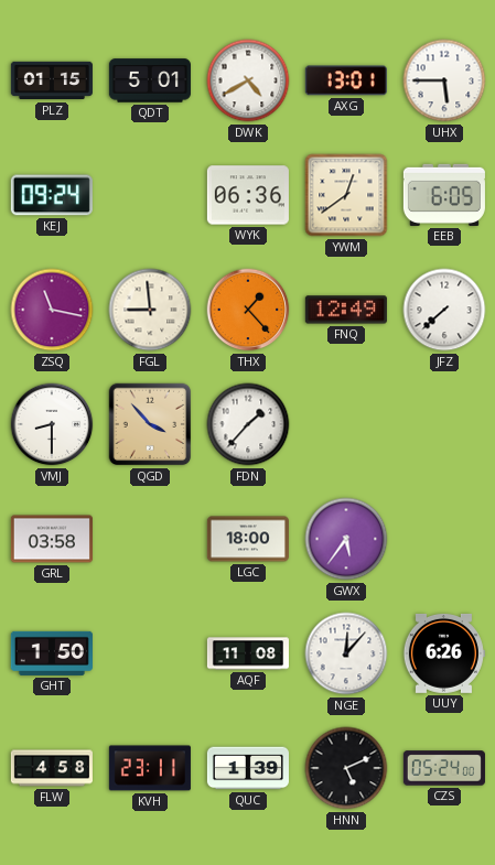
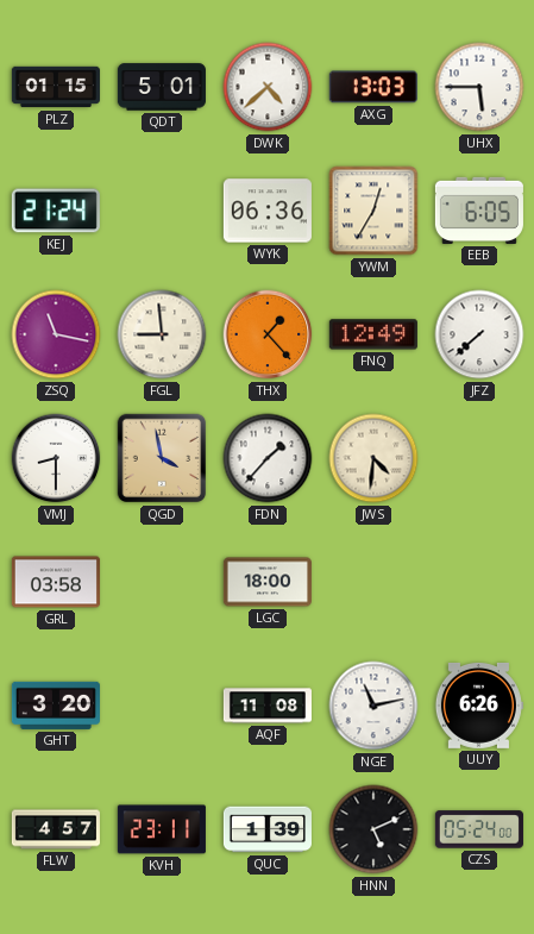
DWK: 4:40 -> 4:38 (268, 87)
AXG: 13:01 -> 13:03 (373, 87)
KEJ: 09:24 -> 21:24 (56, 211)
YWM: 12:39 -> 12:35 (373, 211)
QGD: 3:53 -> 3:58 (162, 458)
JWS: none -> 4:31 (373, 458)
GWX: 5:36 -> none (346, 539)
GHT: 1:50 -> 3:20 (56, 706)
NGE: 12:07 -> 11:13 (373, 706)
FLW: 4:58 -> 4:57 (56, 829)
